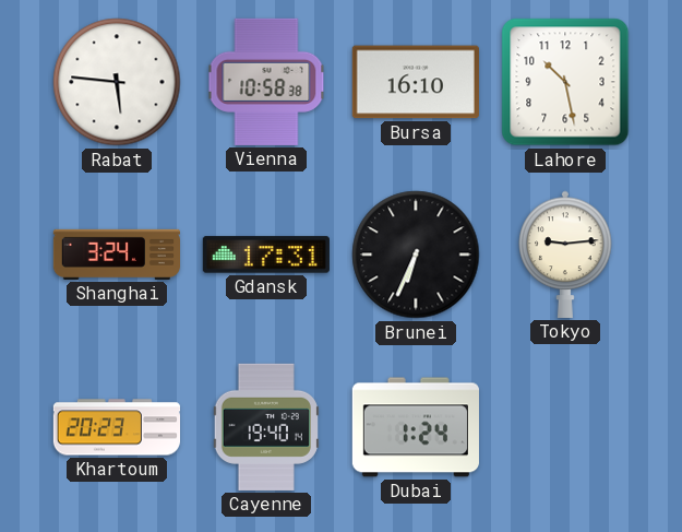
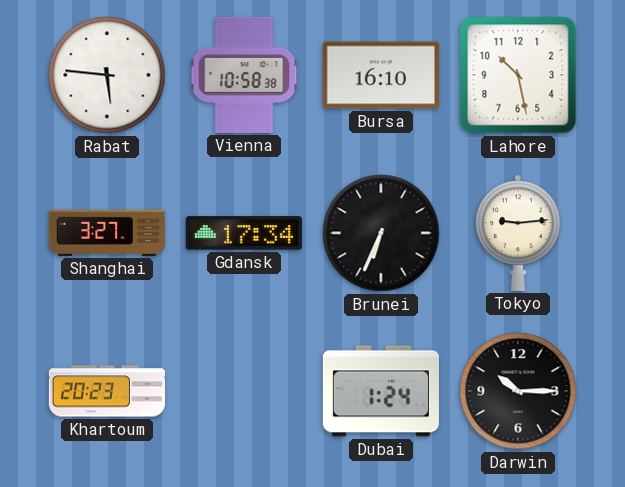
Shanghai: 3:24 -> 3:27 (106, 233)
Gdansk: 17:31 -> 17:34 (244, 233)
Cayenne: 19:40 -> none (266, 427)
Darwin: none -> 10:15 (518, 391)
